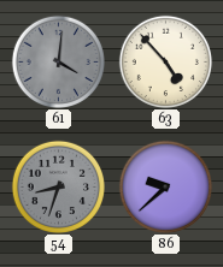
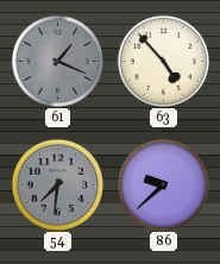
61: 4:01 -> 1:19 (57, 61)
54: 8:33 -> 7:31 (57, 184)
